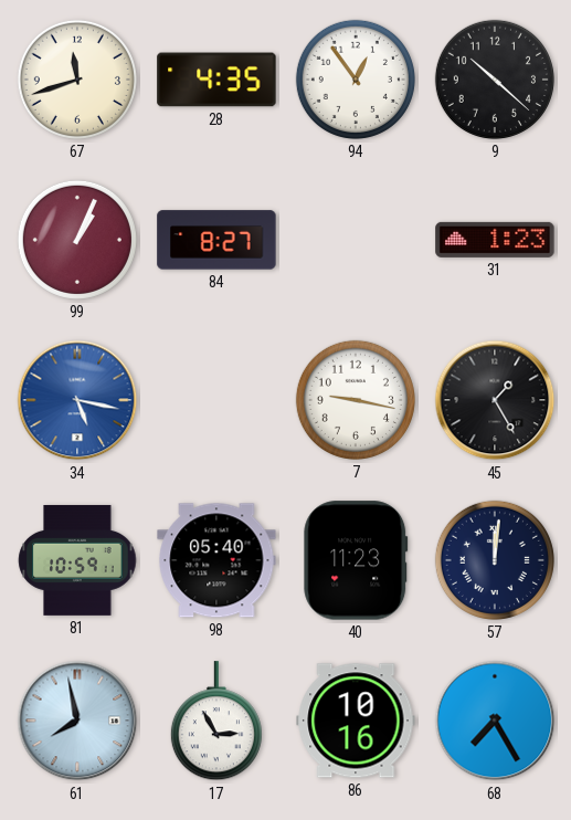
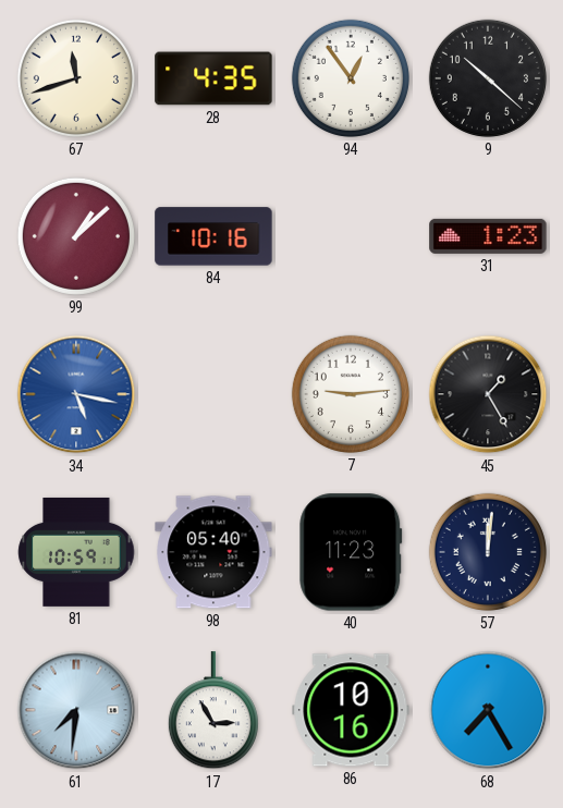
99: 1:04 -> 1:08 (76, 236)
84: 8:27 -> 10:16 (213, 236)
7: 9:17 -> 9:14 (351, 394)
61: 7:58 -> 7:31 (76, 710)
